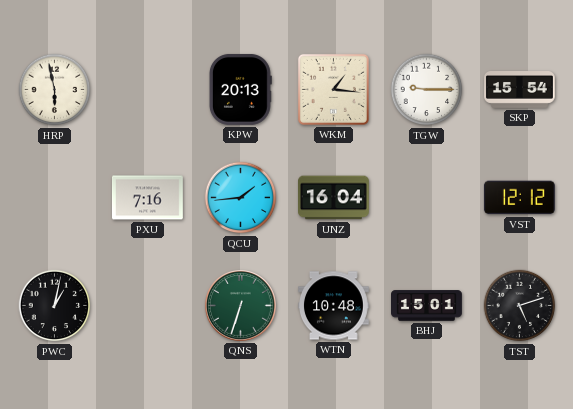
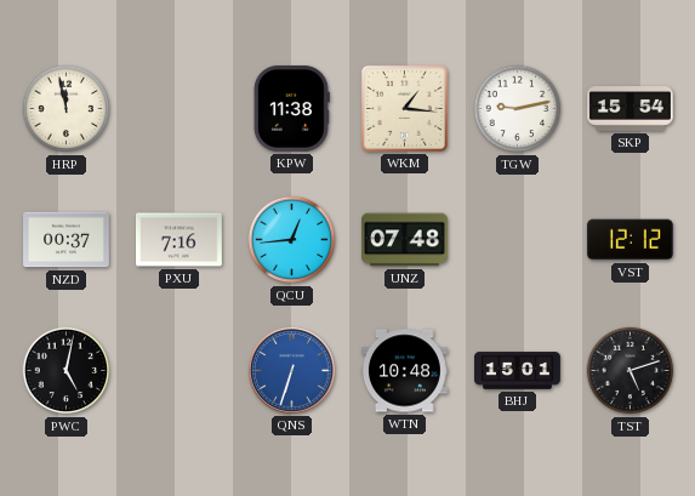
HRP: 5:58 -> 11:58 (67, 109)
KPW: 20:13 -> 11:38 (291, 108)
TGW: 9:15 -> 9:13 (518, 109)
NZD: none -> 00:37 (67, 240)
QCU: 1:44 -> 12:44 (292, 240)
UNZ: 16:04 -> 07:48 (405, 240)
PWC: 1:02 -> 5:02 (67, 371)
QNS dial: green -> blue (292, 371)
